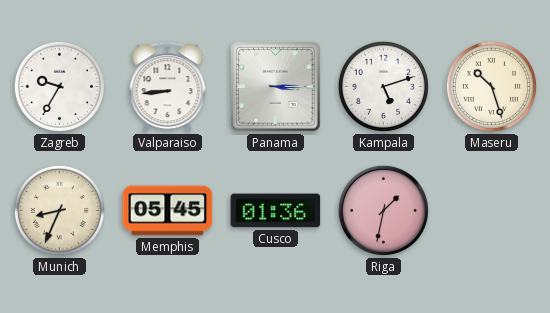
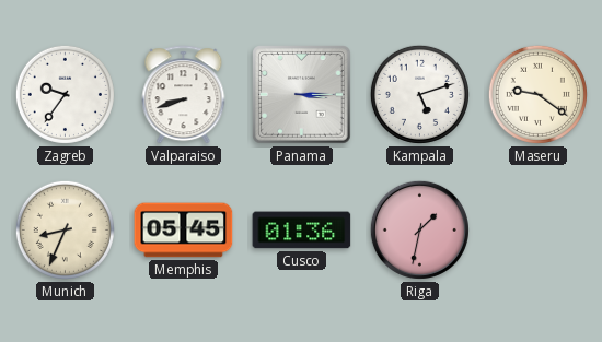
Zagreb: 9:35 -> 9:36 (65, 94)
Valparaiso: 8:44 -> 8:42 (184, 95)
Maseru: 10:27 -> 9:21 (537, 94)
